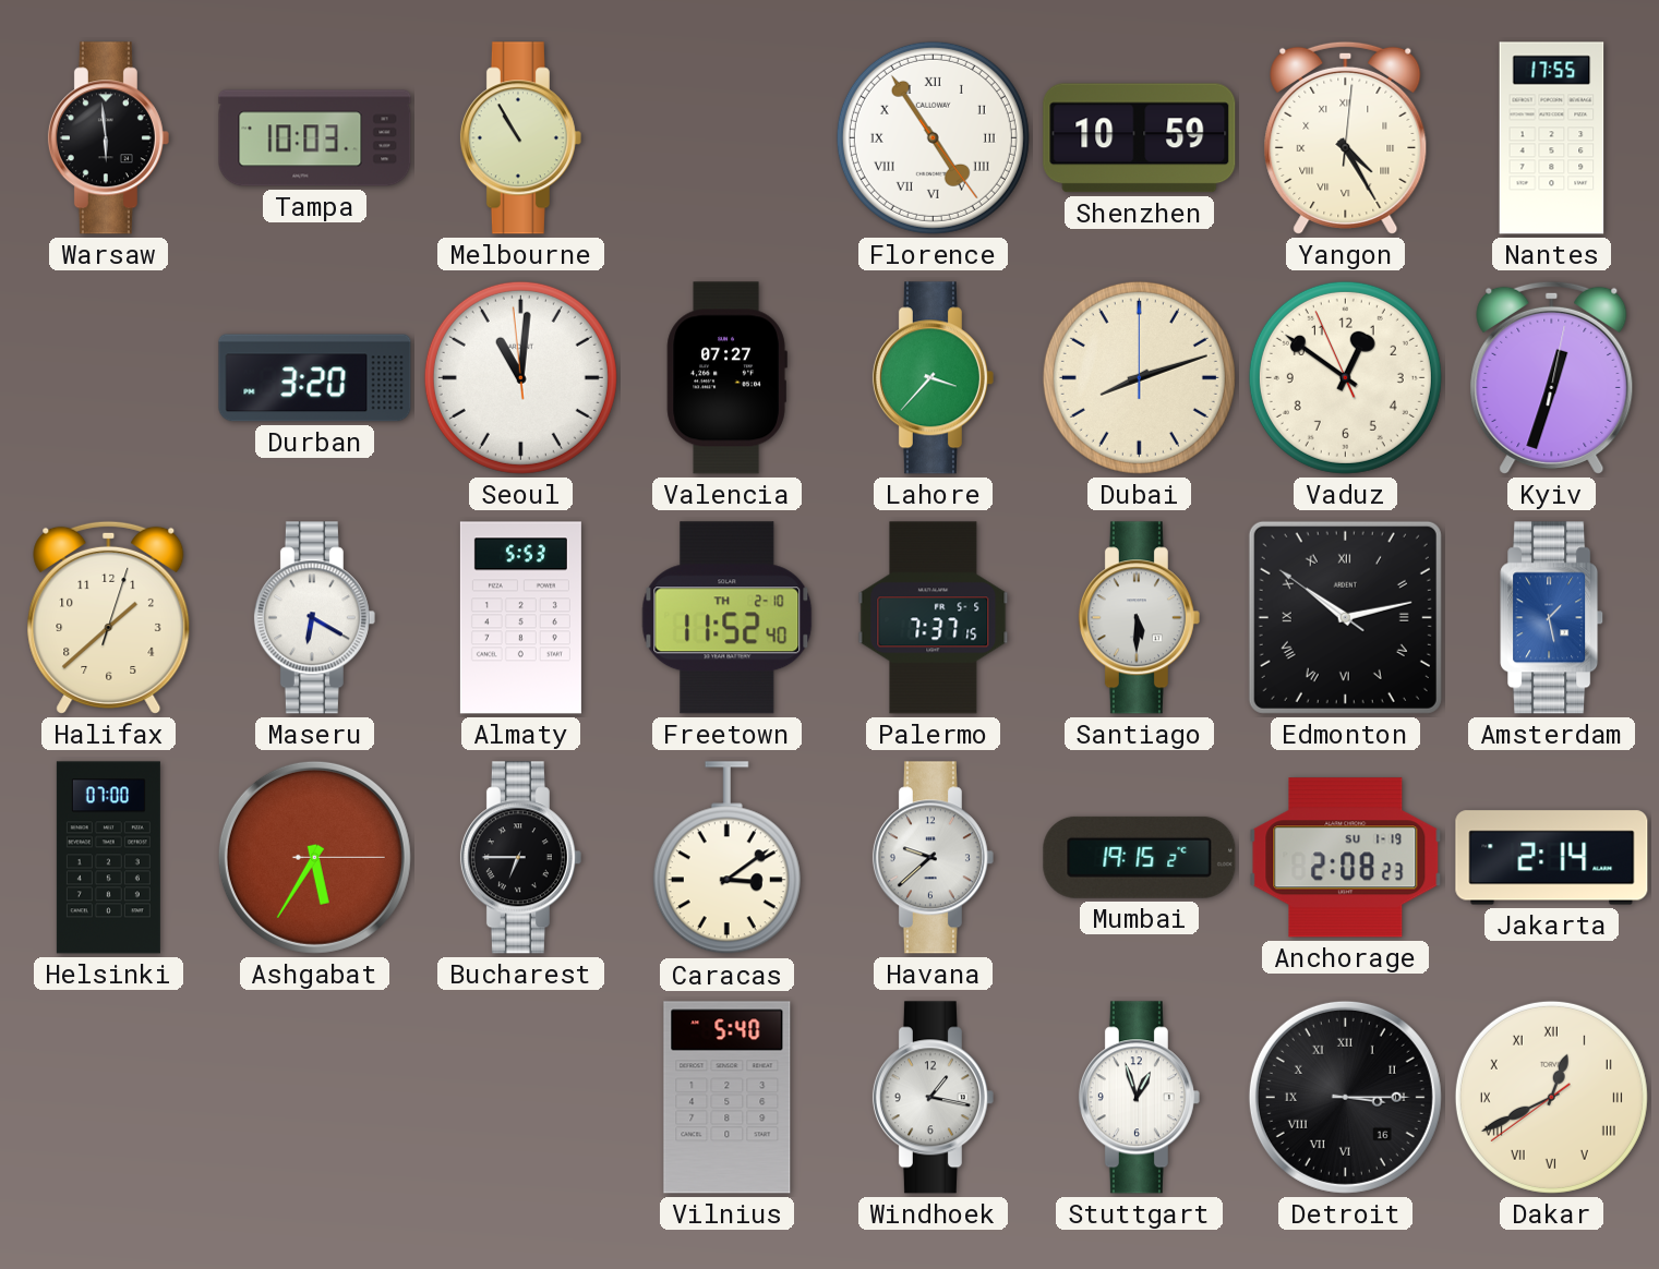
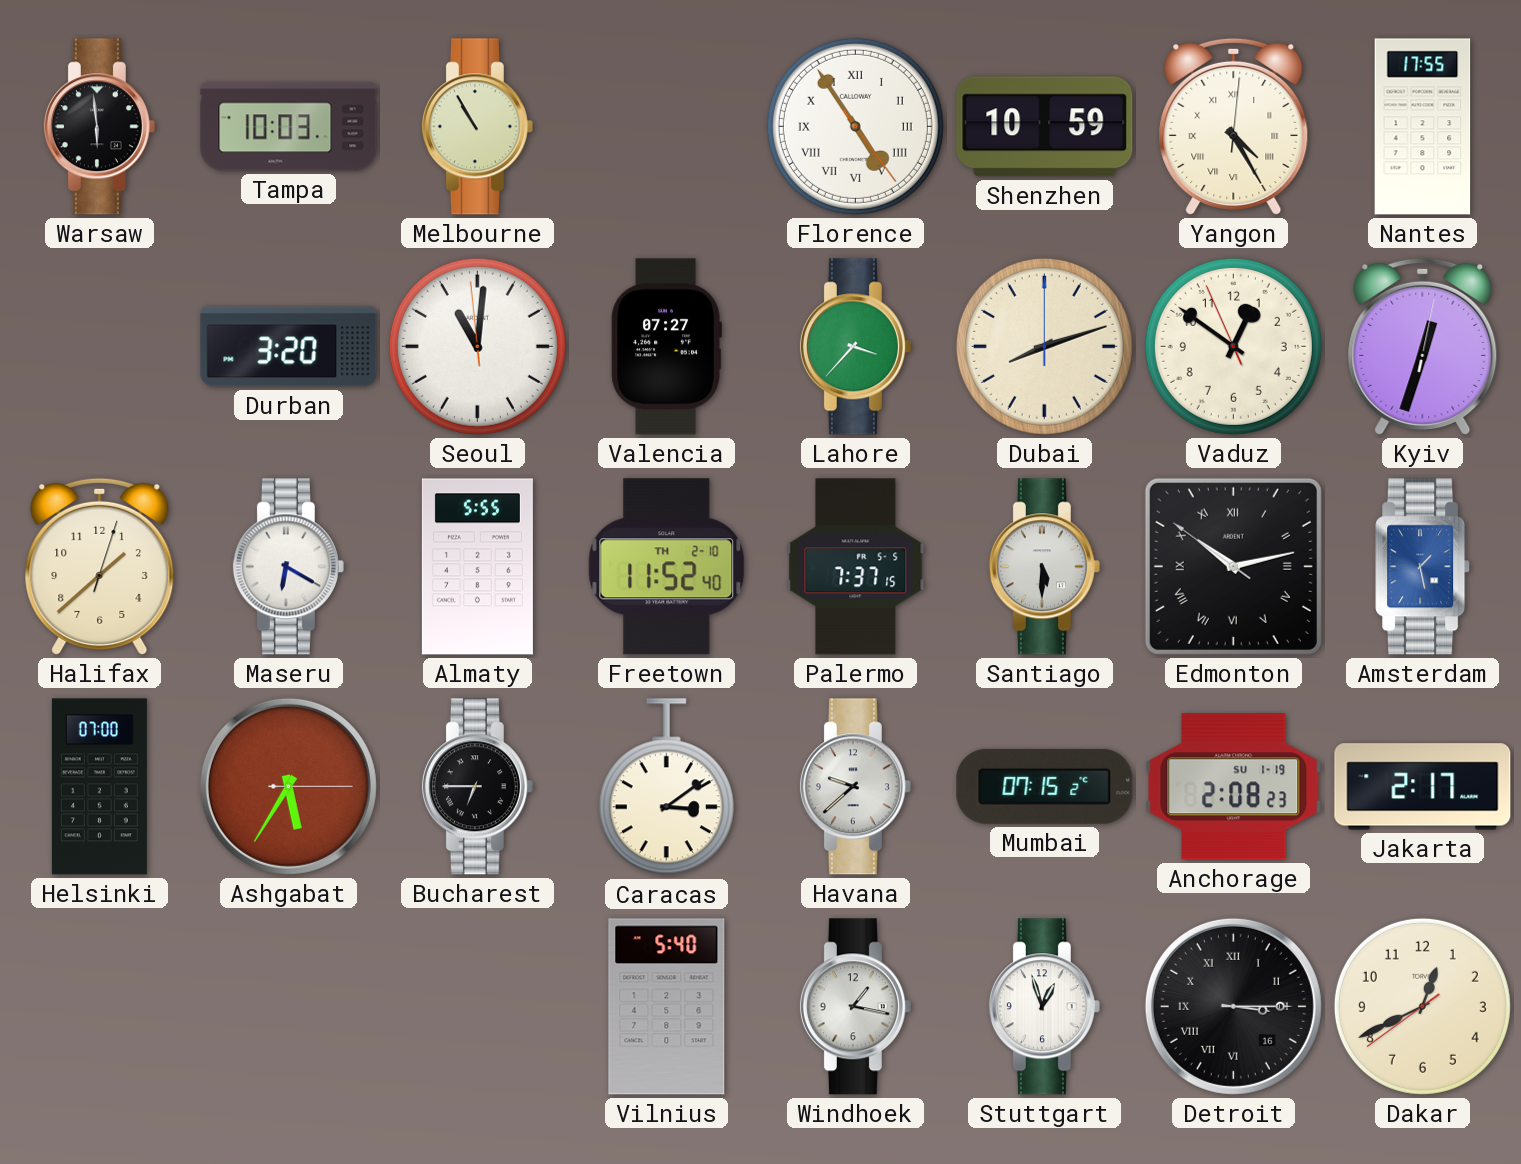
Almaty: 5:53 -> 5:55 (477, 567)
Mumbai: 19:15 -> 07:15 (1045, 786)
Jakarta: 2:14 -> 2:17 (1423, 787)
Dakar numerals: Roman -> Arabic (1422, 1006)
